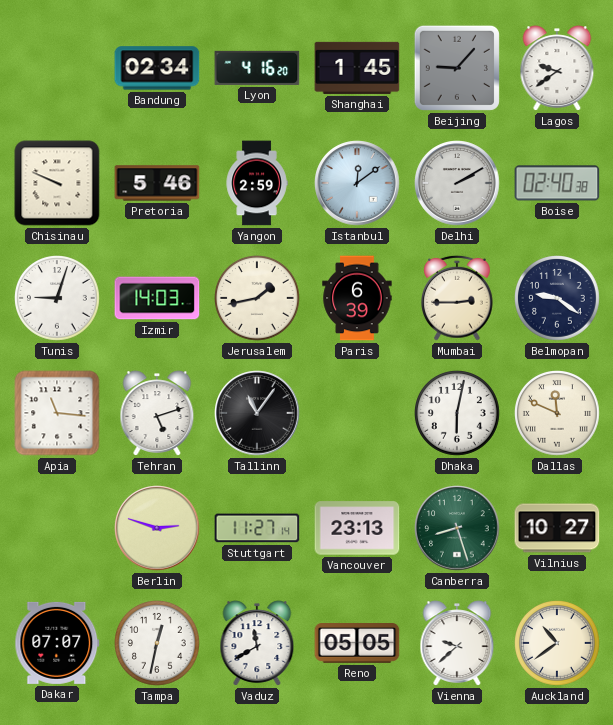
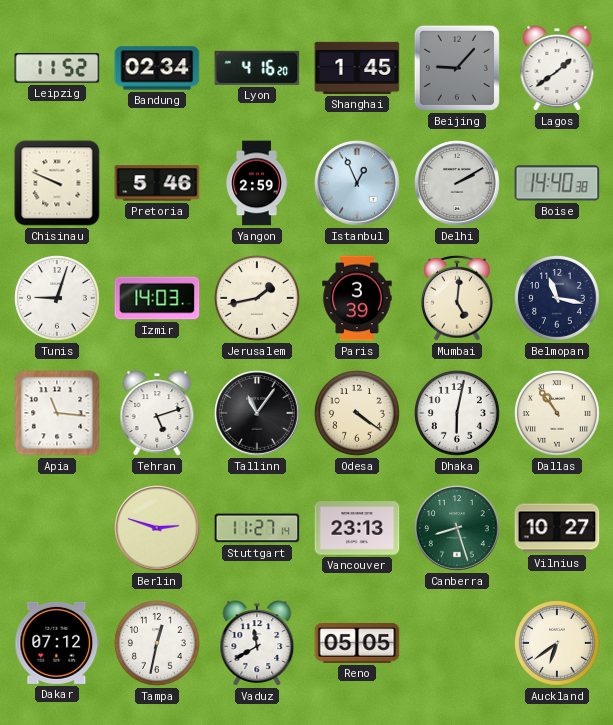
Leipzig: none -> 11:52 (57, 68)
Lagos: 9:39 -> 1:39 (557, 68)
Istanbul: 12:09 -> 12:56 (357, 183)
Boise: 02:40 -> 14:40 (557, 183)
Paris: 6:39 -> 3:39 (357, 298)
Mumbai: 2:45 -> 5:01 (458, 298)
Belmopan: 9:21 -> 11:17 (558, 299)
Odesa: none -> 4:21 (358, 414)
Dallas: 11:49 -> 10:54 (558, 414)
Dakar: 07:07 -> 07:12 (57, 643)
Vienna: 9:38 -> none (457, 643)
Auckland: 10:39 -> 6:39 (558, 644)
